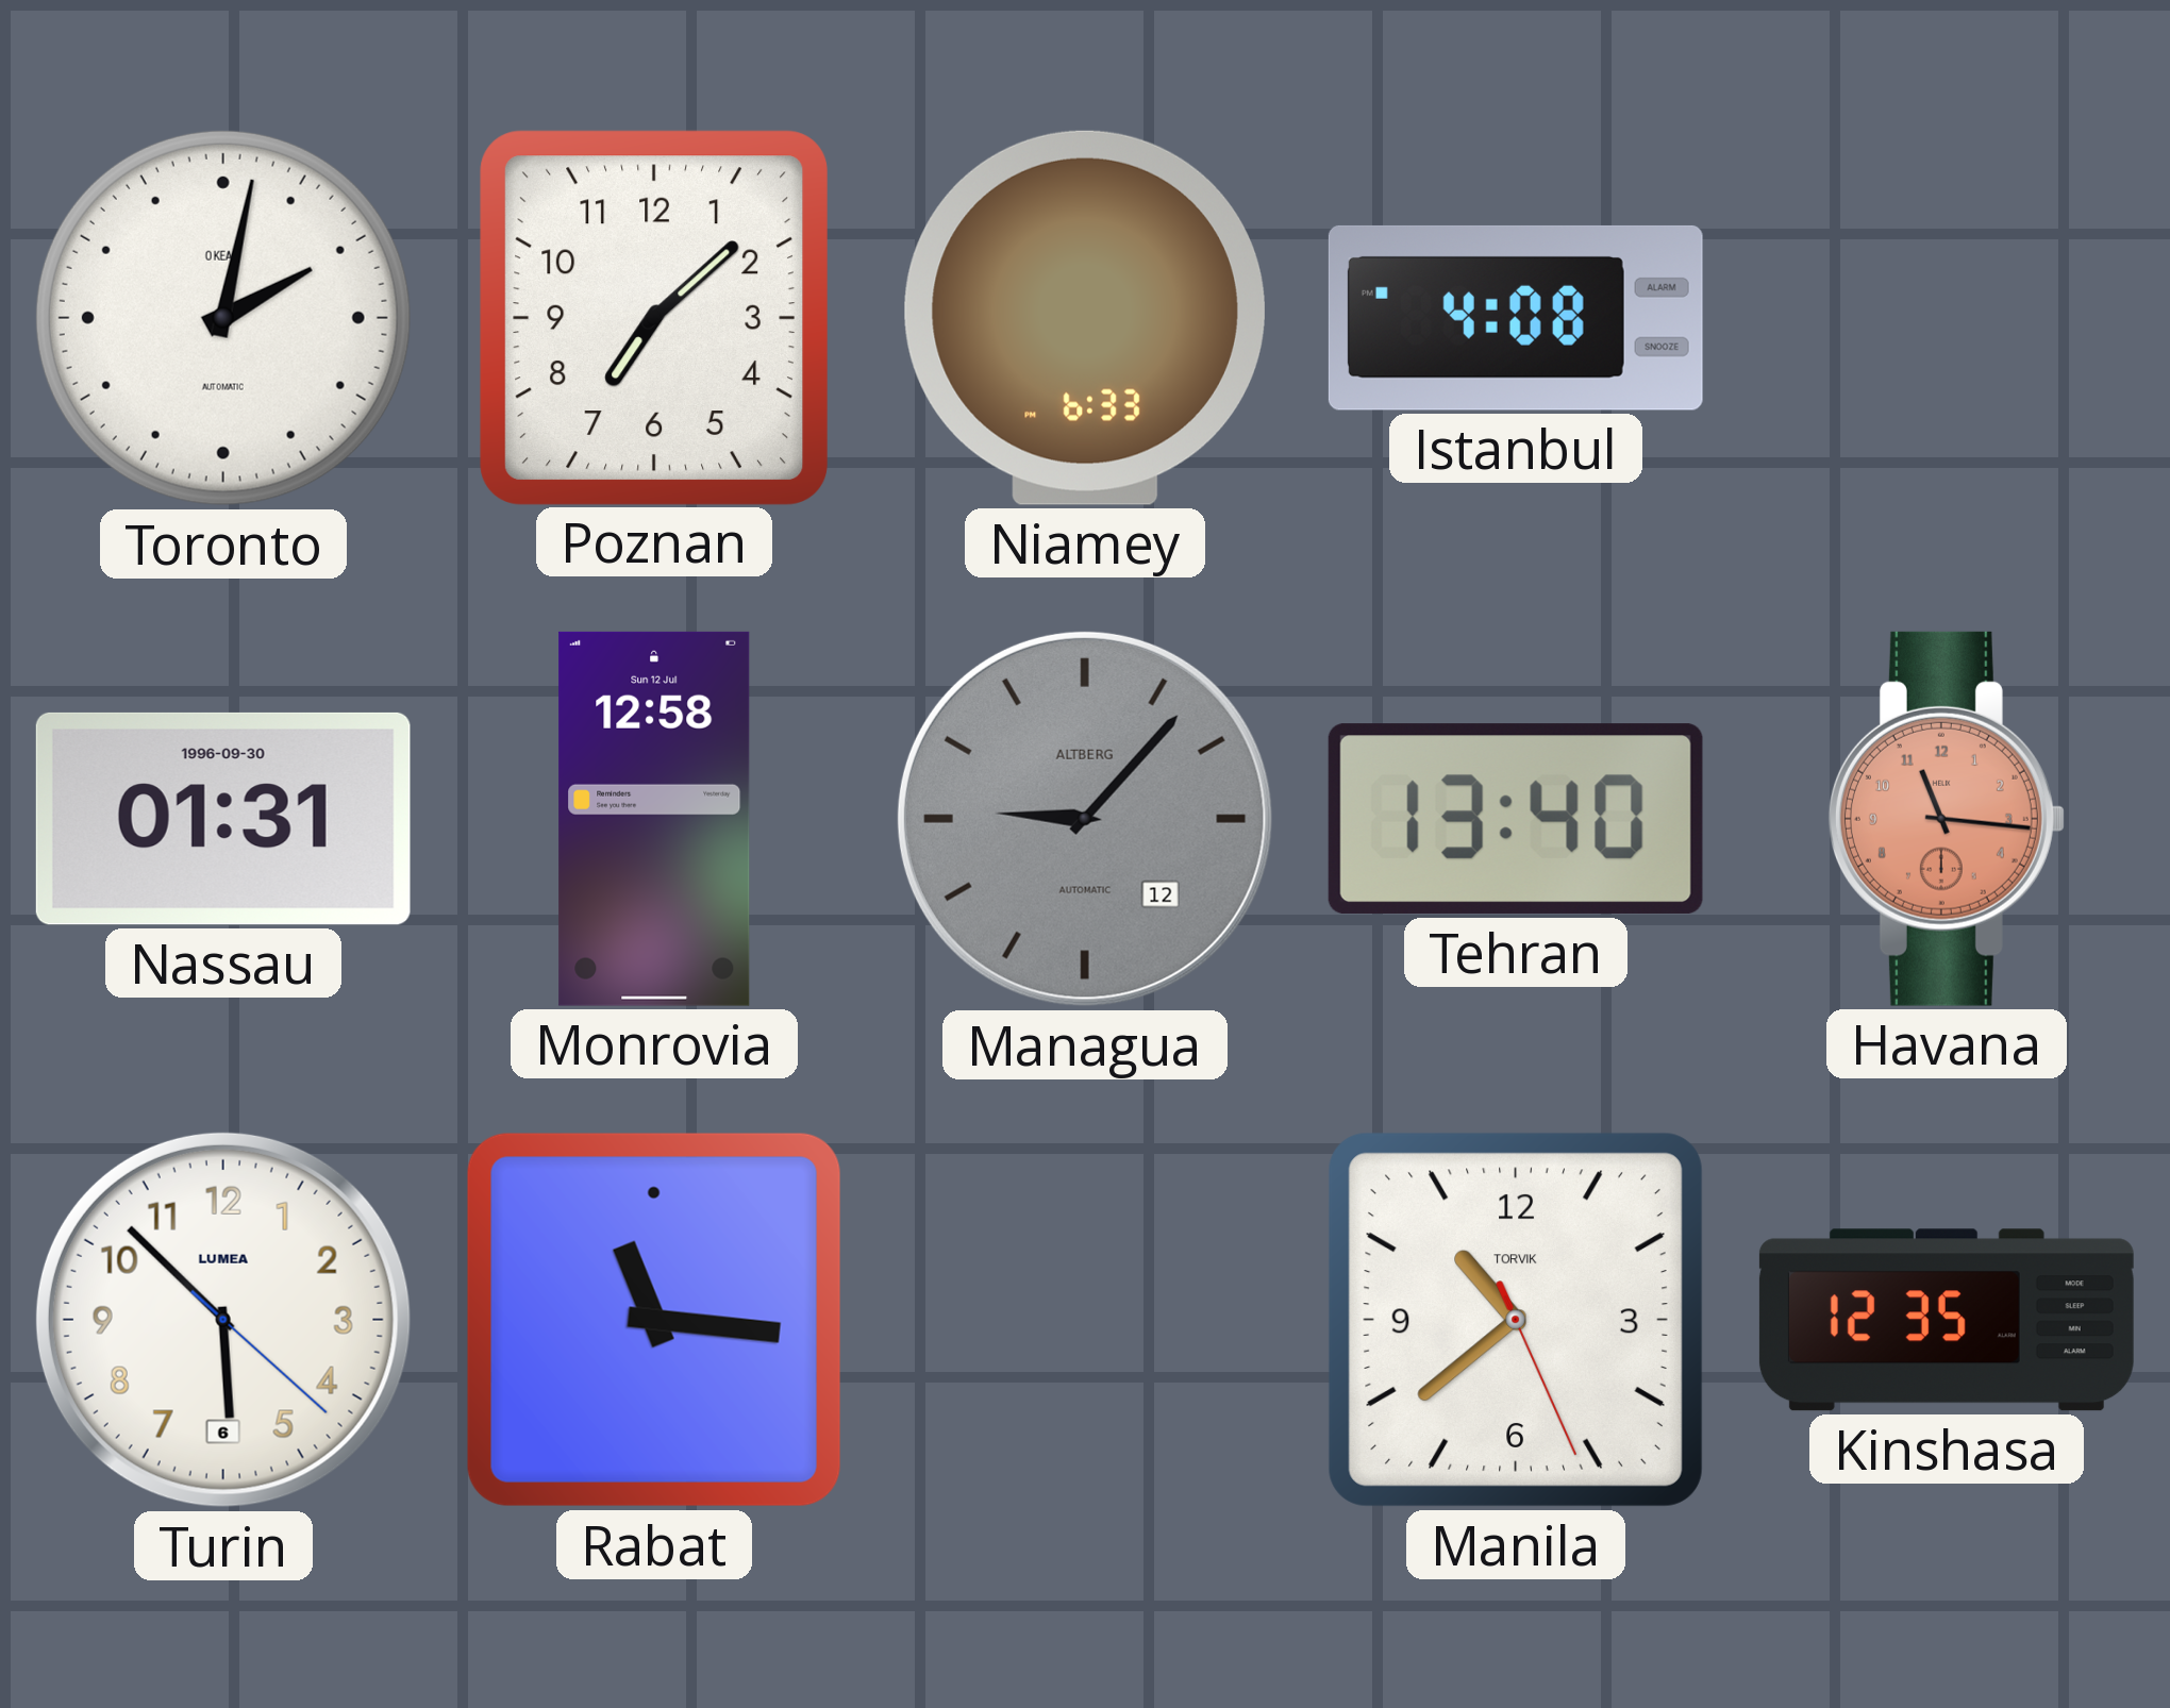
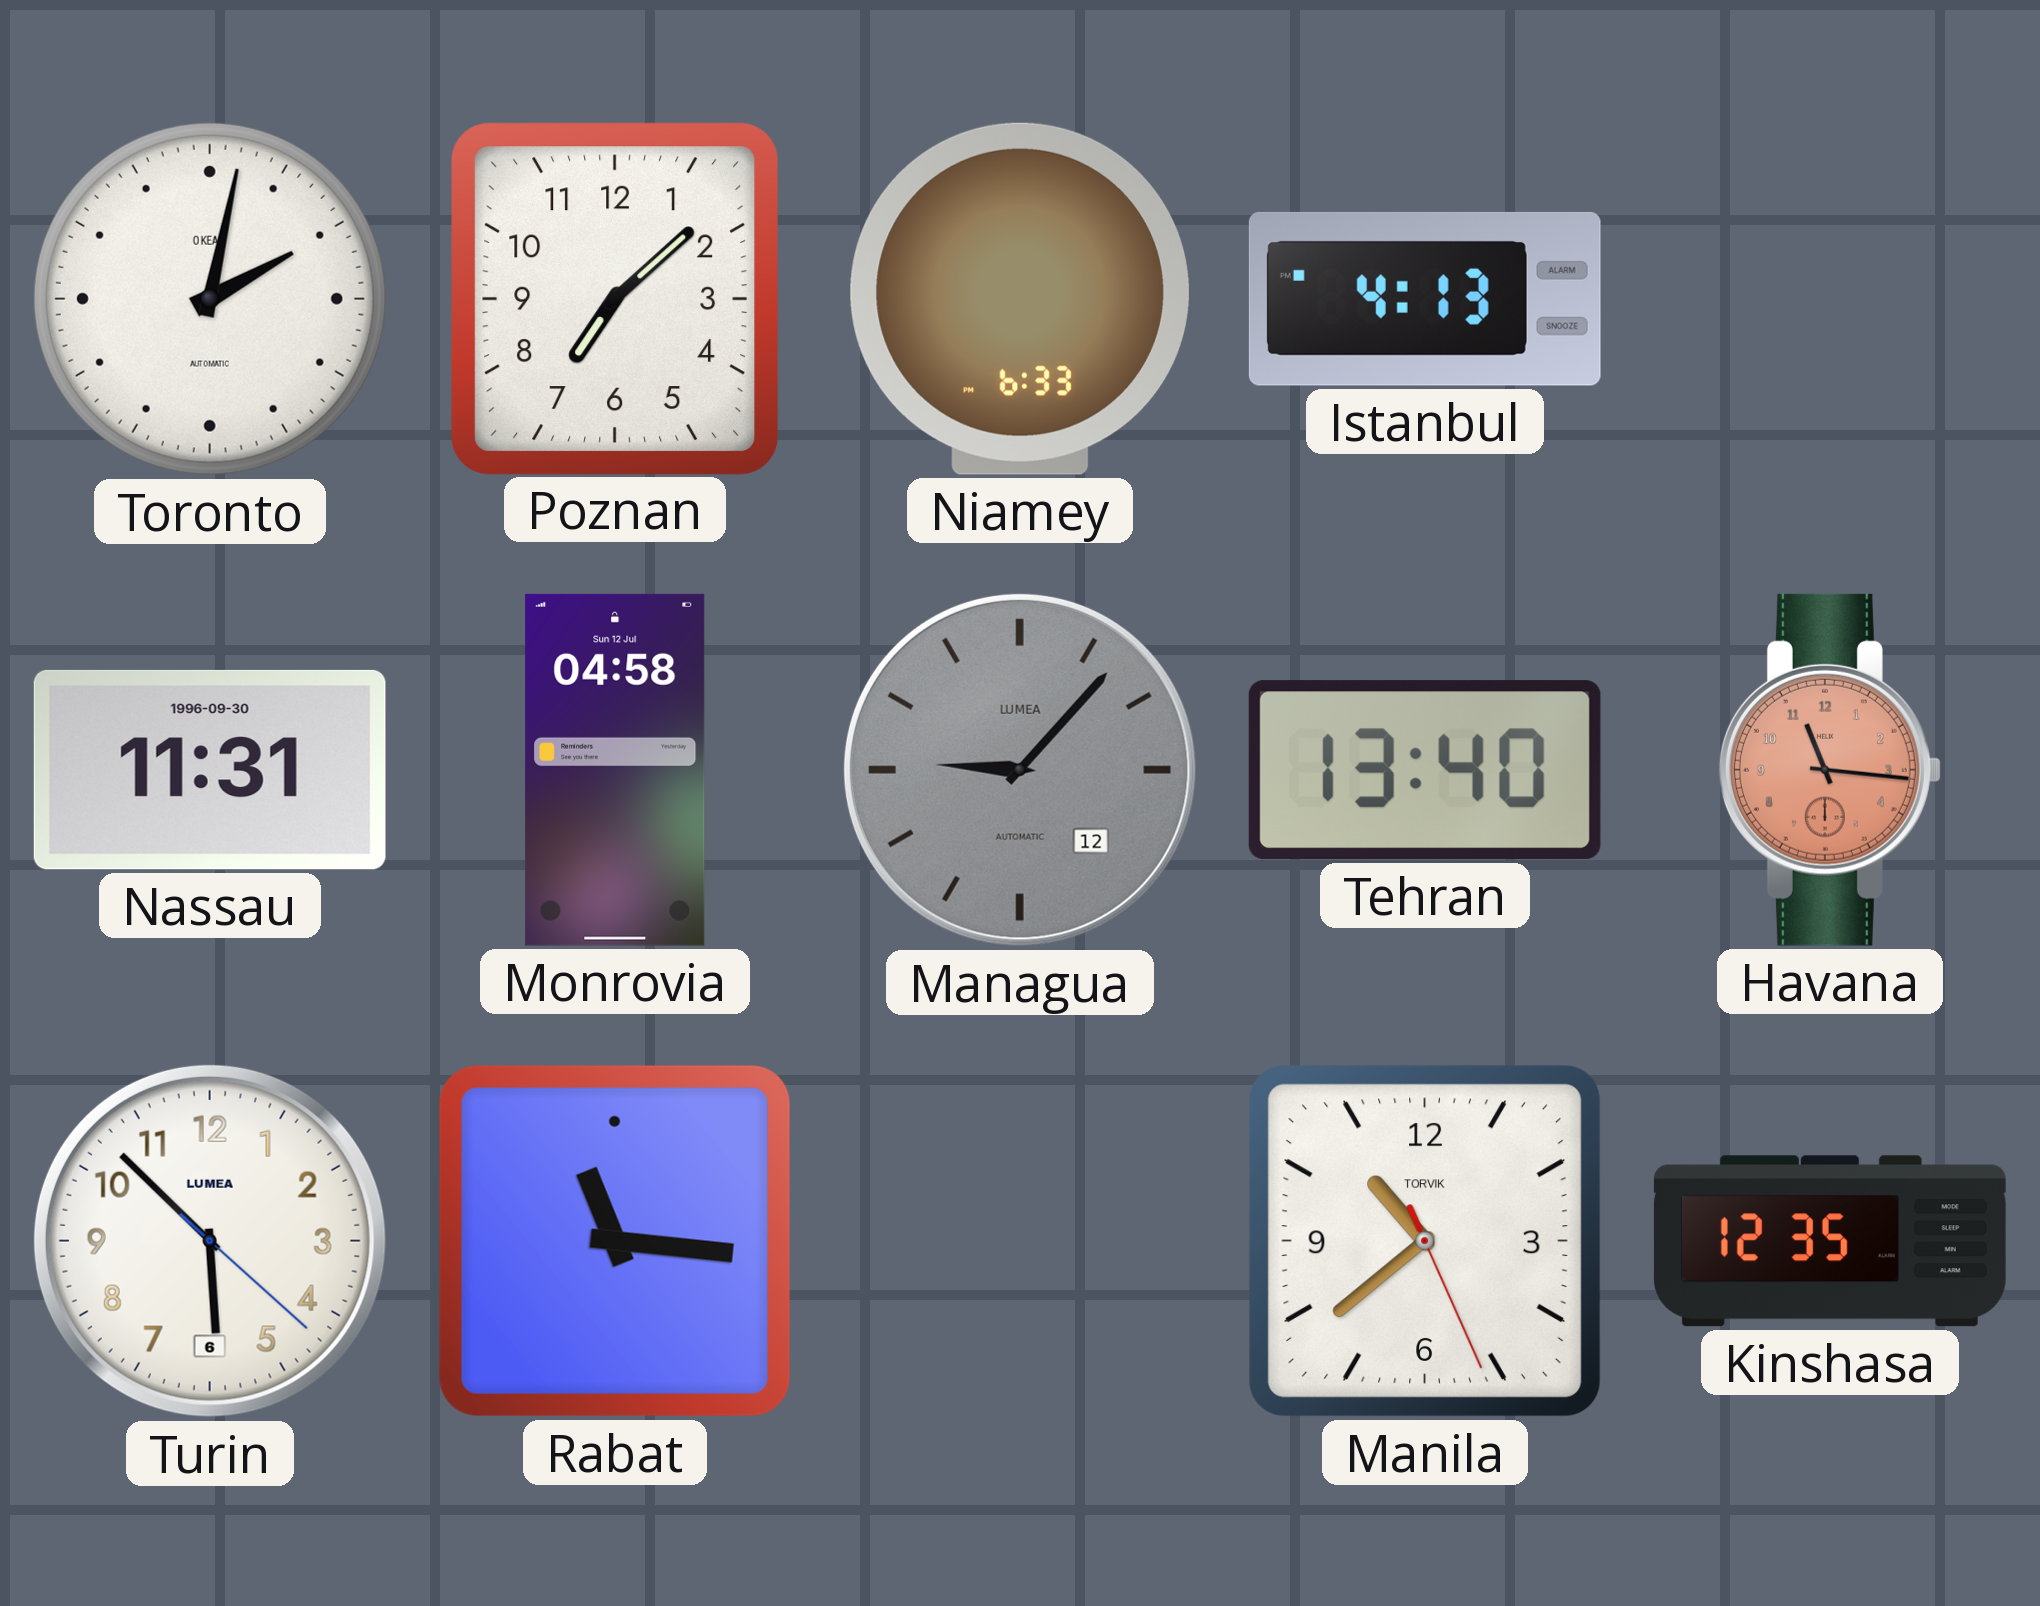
Istanbul: 4:08 -> 4:13 (1425, 299)
Nassau: 01:31 -> 11:31 (210, 770)
Monrovia: 12:58 -> 04:58 (615, 770)
Managua brand: ALTBERG -> LUMEA (1020, 770)
